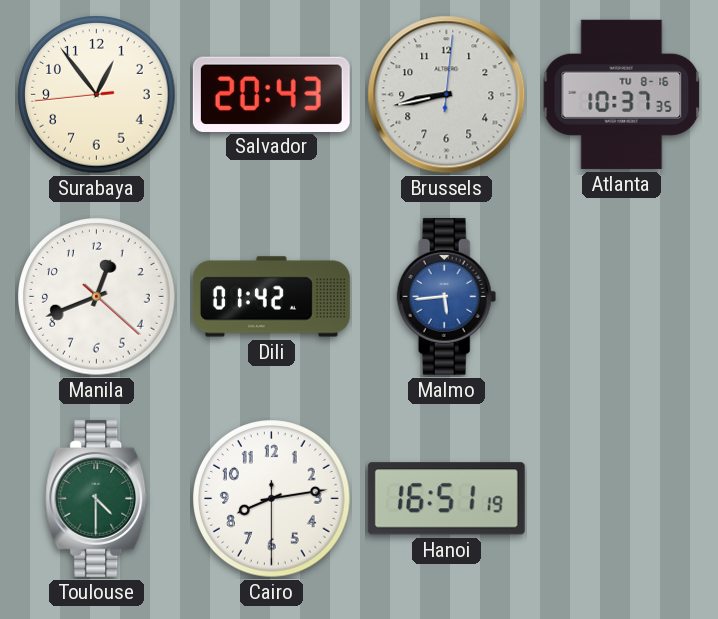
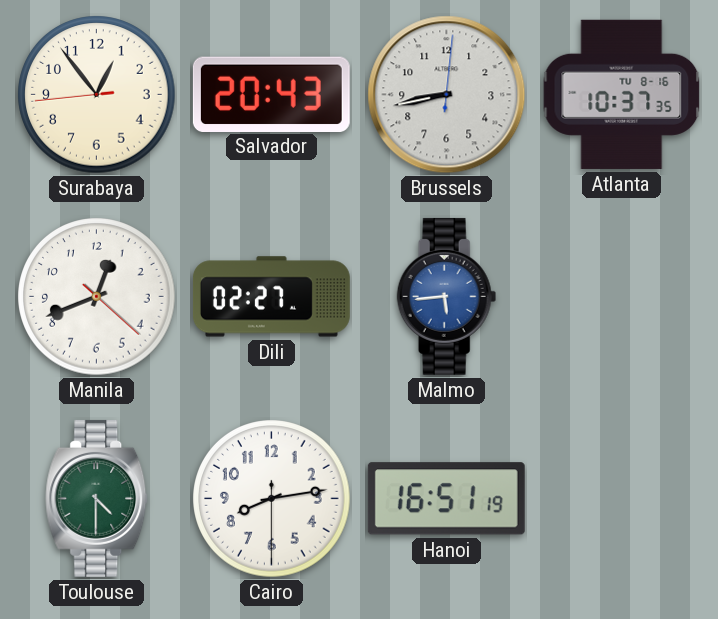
Dili: 01:42 -> 02:27 (271, 297)
